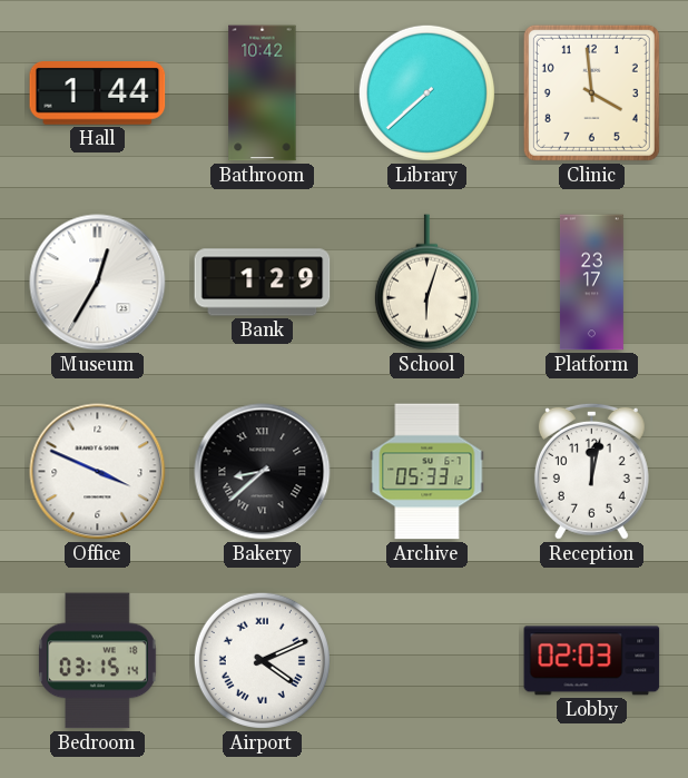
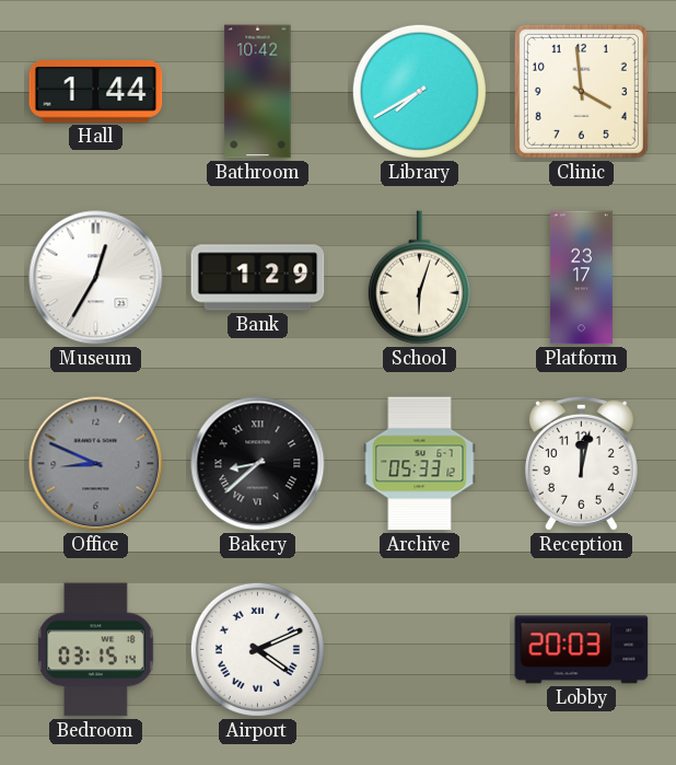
Library: 7:38 -> 7:40 (419, 91)
Office: 3:49 -> 8:49 (96, 464)
Office dial: white -> grey (96, 464)
Lobby: 02:03 -> 20:03 (582, 650)
